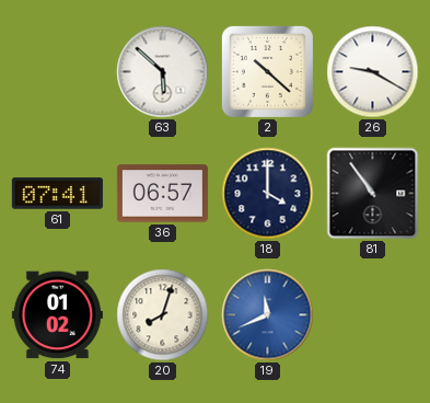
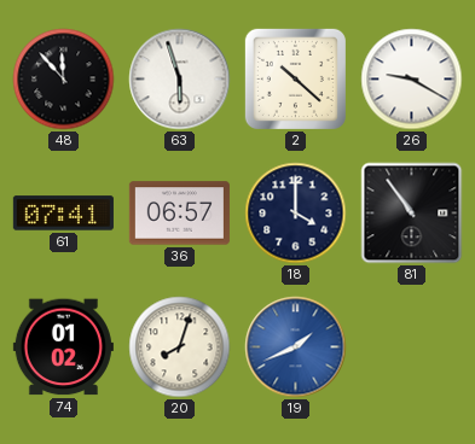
48: none -> 11:53 (64, 80)
63: 5:52 -> 5:57 (180, 80)
19: 11:41 -> 1:41 (296, 347)
